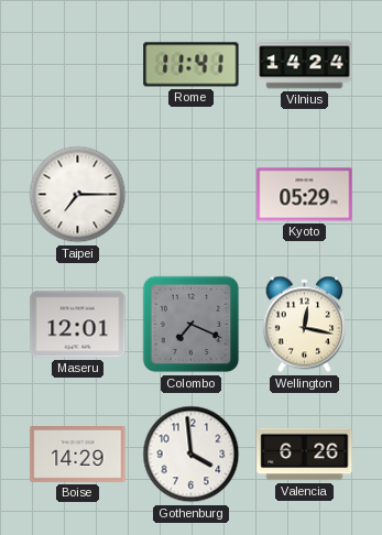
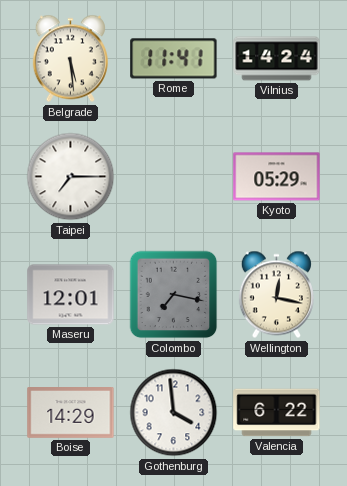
Belgrade: none -> 5:29 (70, 59)
Colombo: 7:19 -> 7:17 (174, 295)
Valencia: 6:26 -> 6:22 (277, 413)
